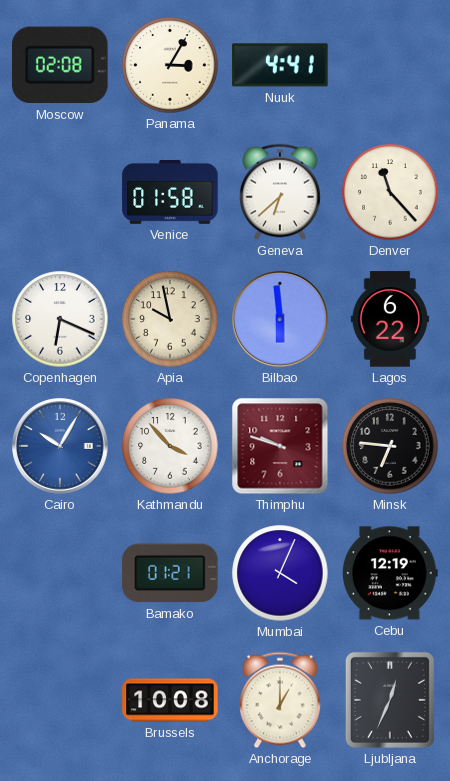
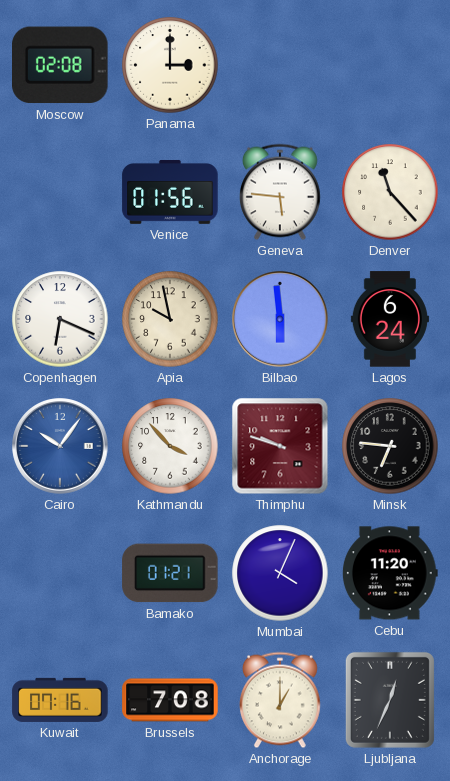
Panama: 3:05 -> 3:00 (170, 65)
Nuuk: 4:41 -> none (280, 65)
Venice: 01:58 -> 01:56 (170, 192)
Geneva: 6:38 -> 5:46 (280, 192)
Lagos: 6:22 -> 6:24 (390, 319)
Cairo: 10:05 -> 10:06 (60, 446)
Cebu: 12:19 -> 11:20 (390, 573)
Kuwait: none -> 07:16 (60, 700)
Brussels: 10:08 -> 7:08 (170, 700)
